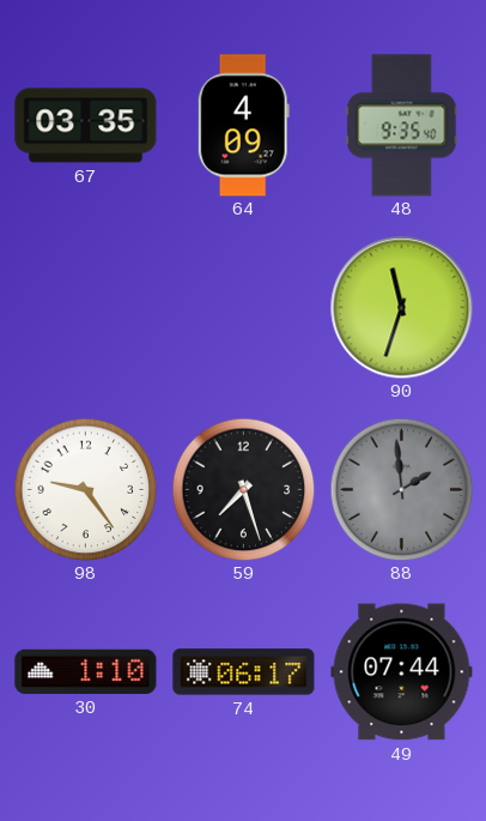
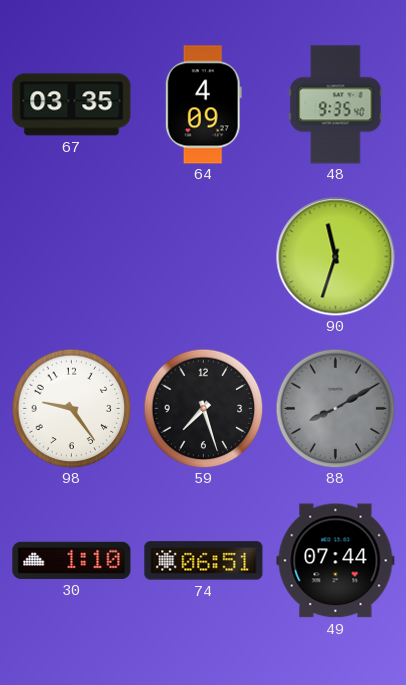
88: 1:59 -> 8:10 (335, 408)
74: 06:17 -> 06:51 (204, 561)
